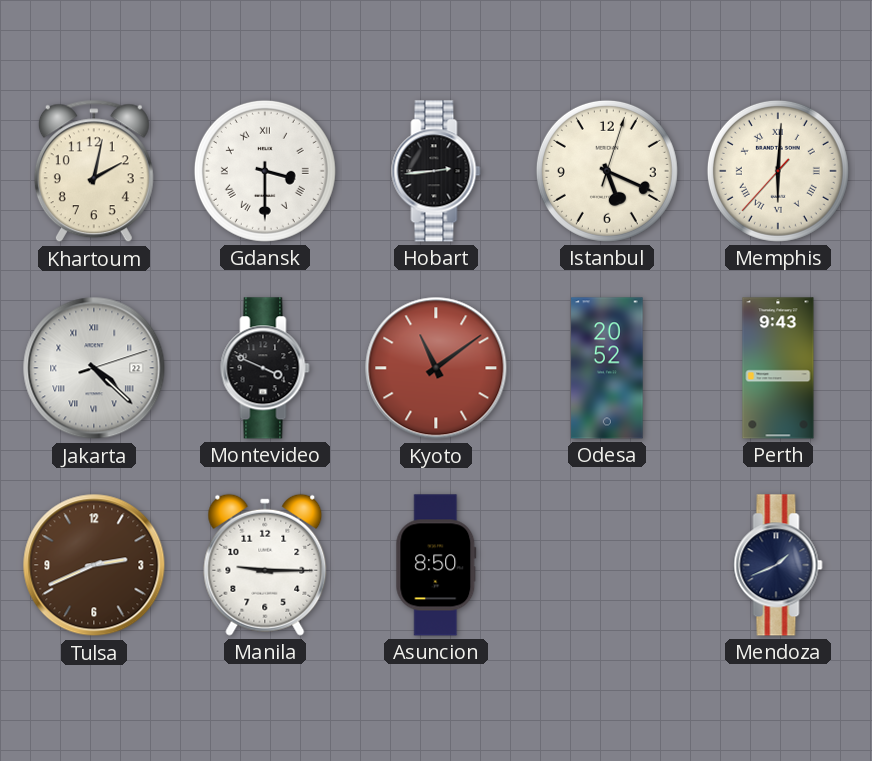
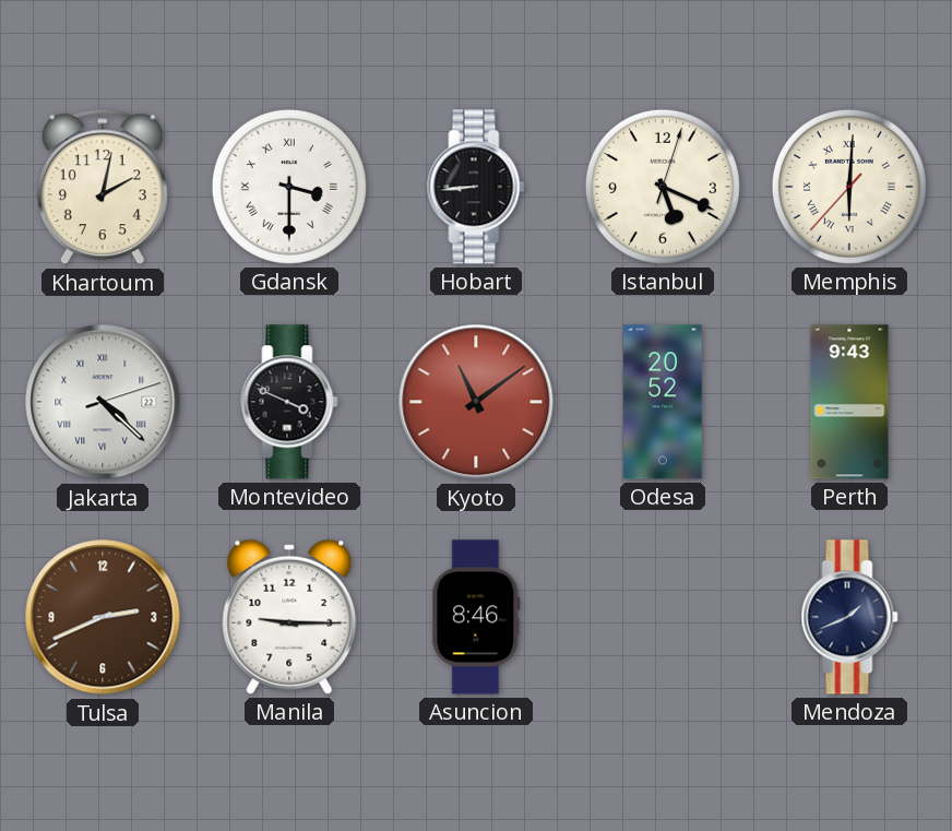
Hobart: 2:44 -> 8:44 (476, 187)
Asuncion: 8:50 -> 8:46 (476, 617)
